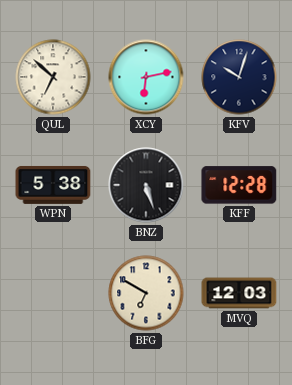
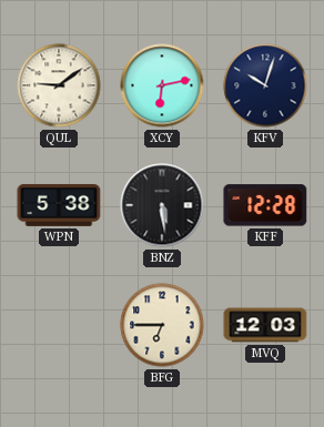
QUL: 6:52 -> 9:09 (59, 85)
BNZ: 5:27 -> 5:29 (162, 205)
BFG: 6:50 -> 6:45 (162, 325)
